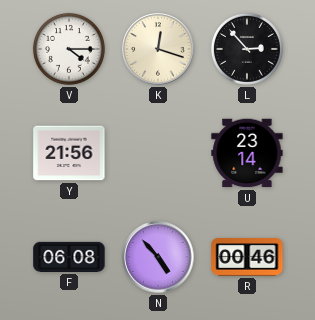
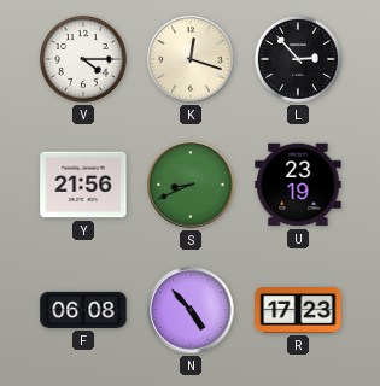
S: none -> 8:41 (191, 185)
U: 23:14 -> 23:19 (298, 185)
R: 00:46 -> 17:23 (298, 311)
